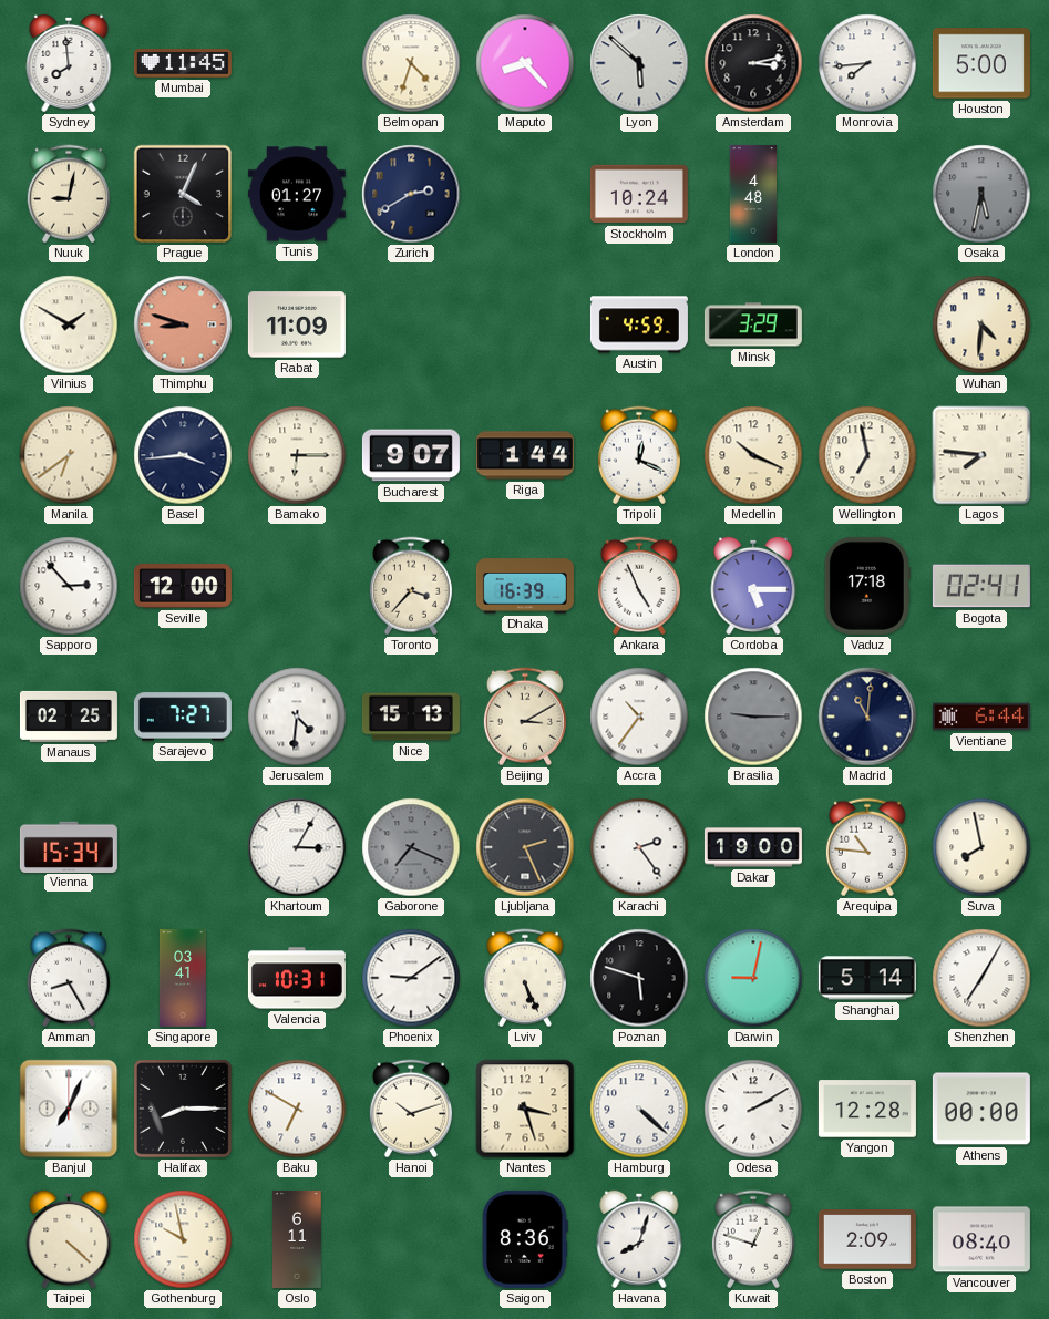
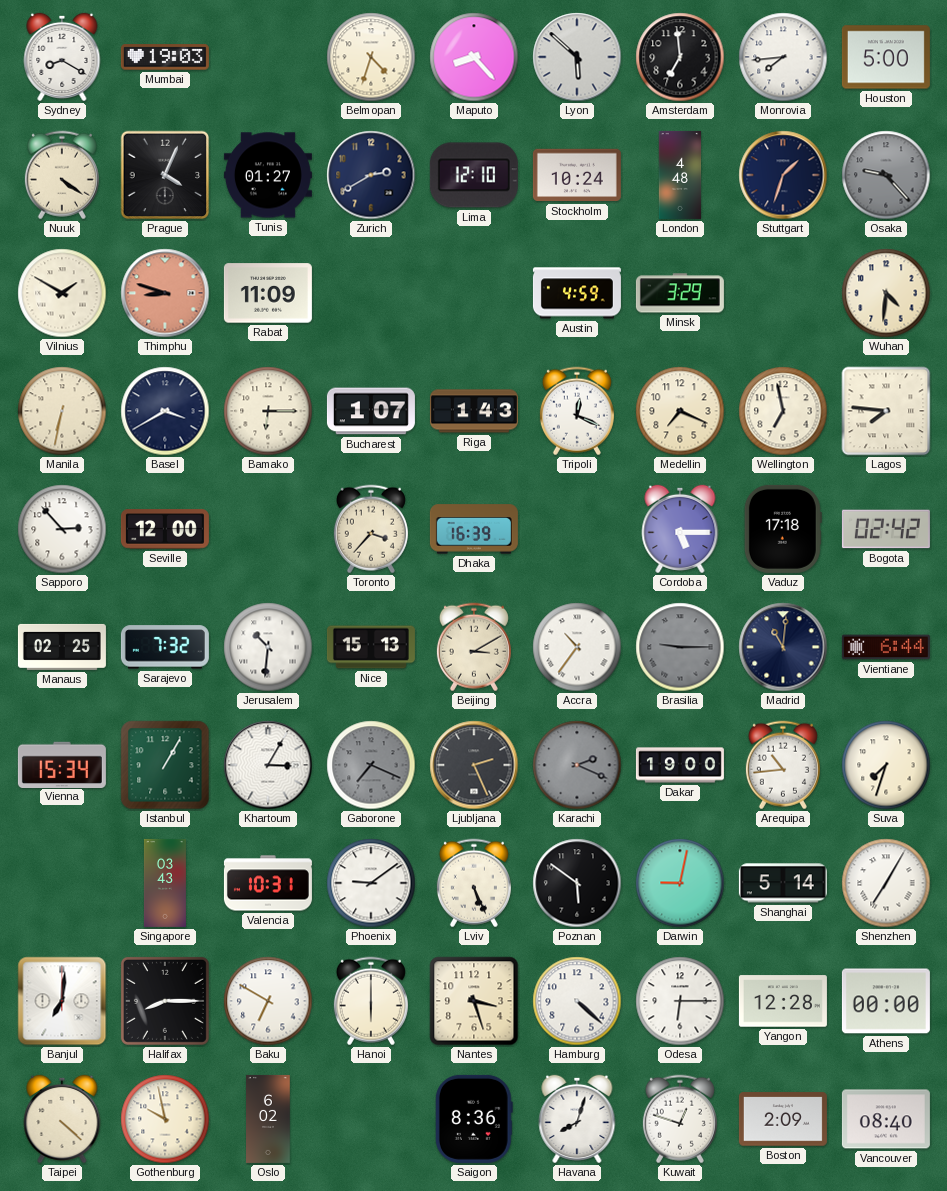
Sydney: 7:59 -> 8:20 (62, 57)
Mumbai: 11:45 -> 19:03 (165, 57)
Amsterdam: 3:13 -> 6:59 (680, 57)
Nuuk: 9:02 -> 4:21 (62, 175)
Lima: none -> 12:10 (474, 175)
Stuttgart: none -> 1:33 (783, 175)
Osaka: 5:32 -> 9:23 (886, 175)
Manila: 6:39 -> 6:32 (62, 411)
Basel: 3:44 -> 3:40 (165, 411)
Bucharest: 9:07 -> 1:07 (371, 411)
Riga: 1:44 -> 1:43 (474, 411)
Medellin: 10:19 -> 7:19 (680, 411)
Ankara: 4:56 -> none (639, 586)
Bogota: 02:41 -> 02:42 (886, 529)
Sarajevo: 7:27 -> 7:32 (165, 647)
Jerusalem: 4:31 -> 10:31 (268, 647)
Istanbul: none -> 1:05 (165, 765)
Karachi: 2:24 -> 2:19 (577, 765)
Karachi dial: white -> grey (577, 765)
Arequipa: 10:46 -> 10:44 (783, 765)
Suva: 7:58 -> 7:33 (886, 765)
Amman: 8:25 -> none (69, 978)
Singapore: 03:41 -> 03:43 (165, 883)
Poznan: 5:48 -> 5:51 (577, 883)
Banjul: 7:04 -> 7:01 (62, 1001)
Hanoi: 10:12 -> 6:00 (371, 1001)
Odesa: 2:10 -> 6:15 (680, 1001)
Oslo: 6:11 -> 6:02 (268, 1119)
